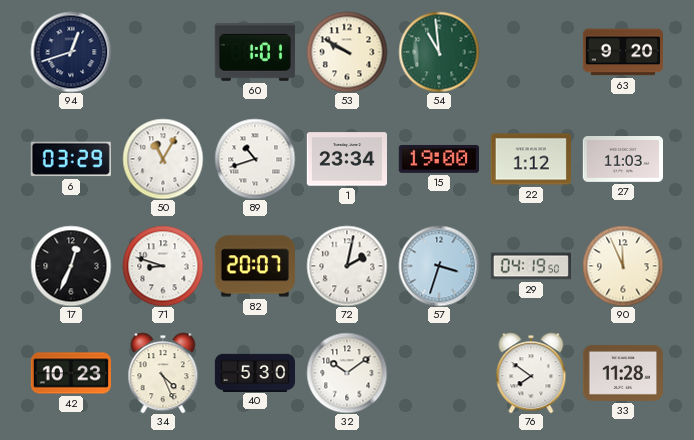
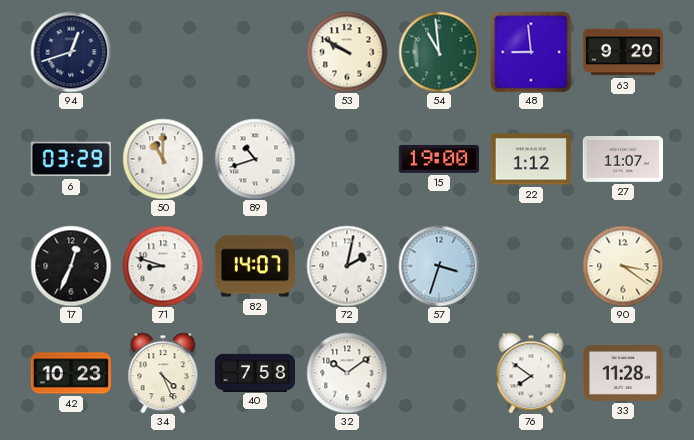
60: 1:01 -> none (255, 52)
48: none -> 8:59 (531, 52)
50: 11:05 -> 11:00 (163, 159)
1: 23:34 -> none (346, 159)
27: 11:03 -> 11:07 (622, 160)
82: 20:07 -> 14:07 (255, 266)
29: 04:19 -> none (530, 266)
90: 11:56 -> 3:21 (623, 266)
40: 5:30 -> 7:58 (254, 372)
